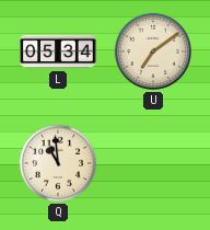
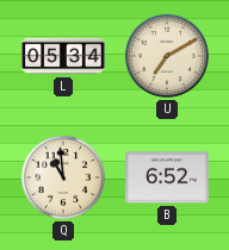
U: 7:09 -> 7:10 (167, 56)
B: none -> 6:52 (167, 177)
